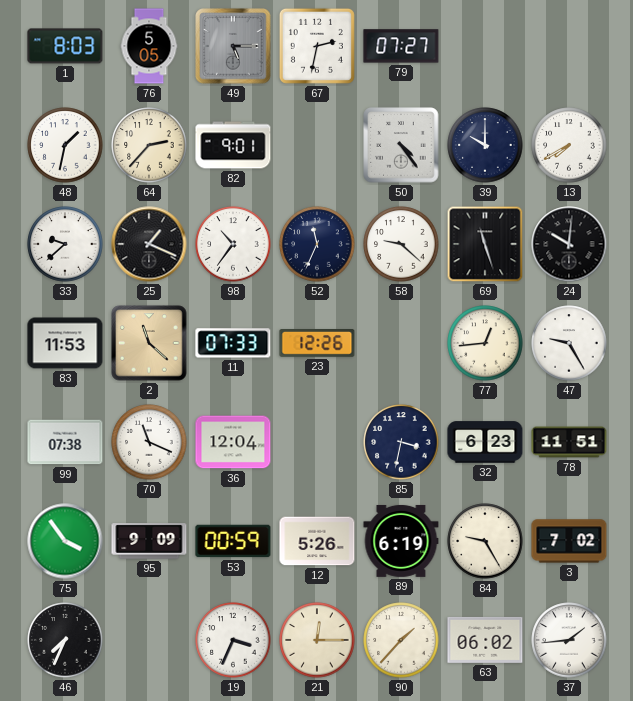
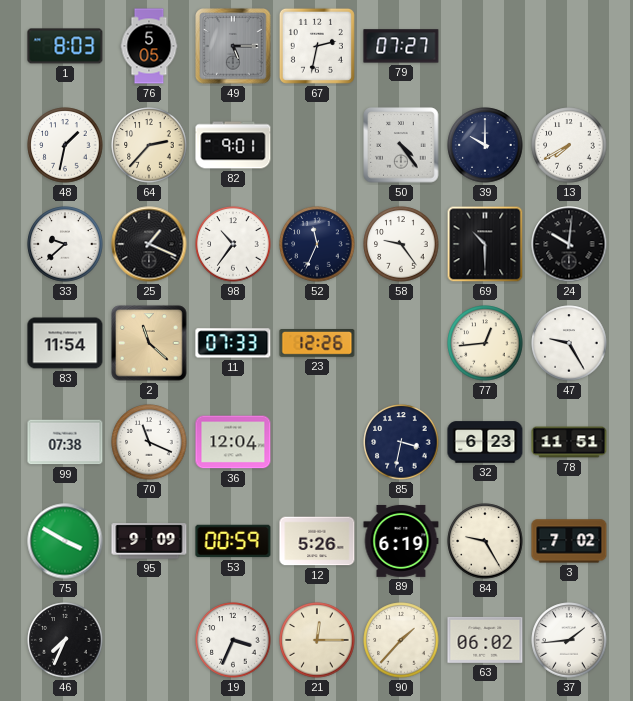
58: 9:22 -> 9:24 (401, 244)
69: 11:27 -> 10:30 (485, 244)
83: 11:53 -> 11:54 (65, 343)
75: 3:54 -> 3:50 (65, 541)
